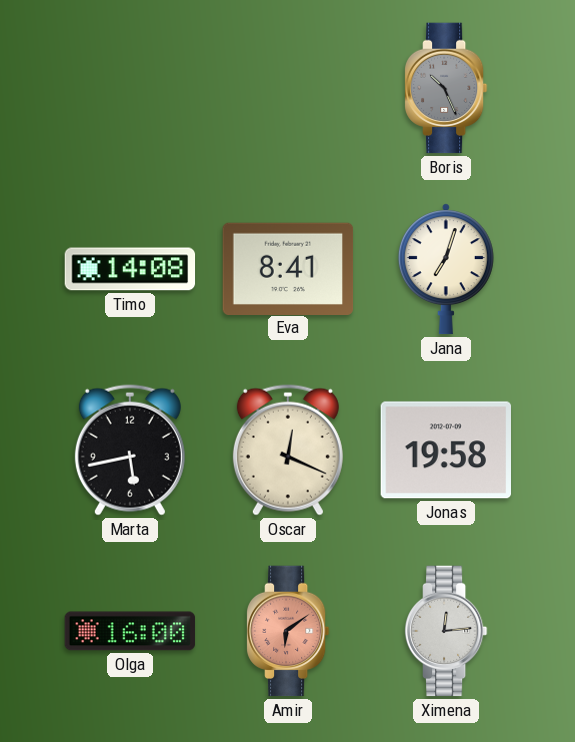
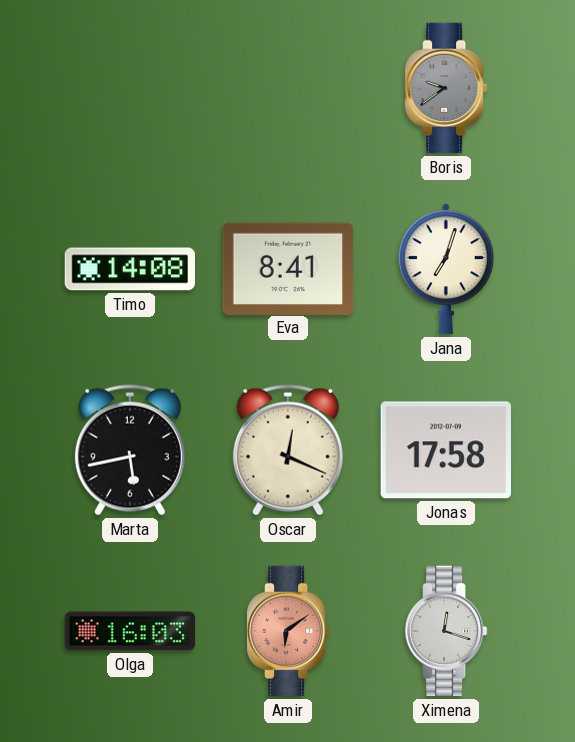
Boris: 10:26 -> 9:39 (446, 88)
Jonas: 19:58 -> 17:58 (445, 450)
Olga: 16:00 -> 16:03 (130, 631)
Ximena: 12:14 -> 12:18 (446, 631)
